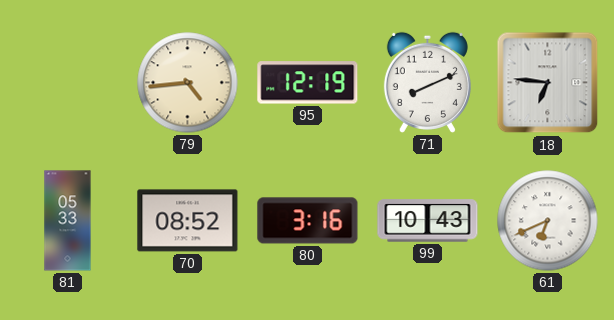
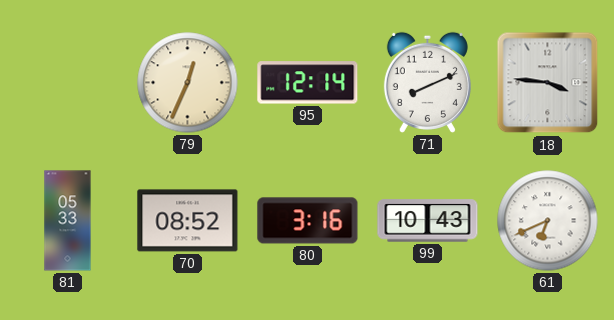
79: 4:44 -> 12:34 (188, 83)
95: 12:19 -> 12:14 (308, 83)
18: 6:46 -> 3:46 (548, 83)
